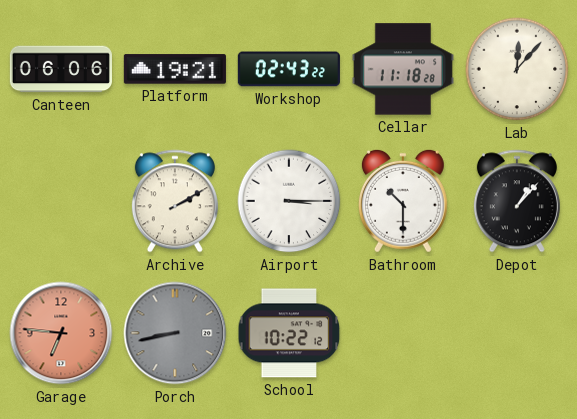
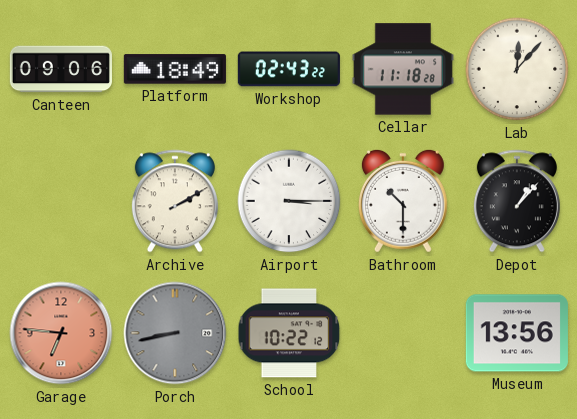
Canteen: 06:06 -> 09:06 (61, 69)
Platform: 19:21 -> 18:49 (175, 69)
Museum: none -> 13:56 (517, 333)
